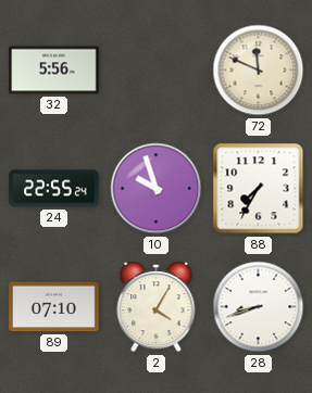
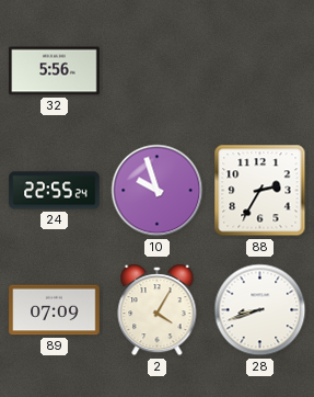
72: 11:49 -> none (259, 71)
88: 7:35 -> 2:35 (260, 191)
89: 07:10 -> 07:09 (55, 310)
